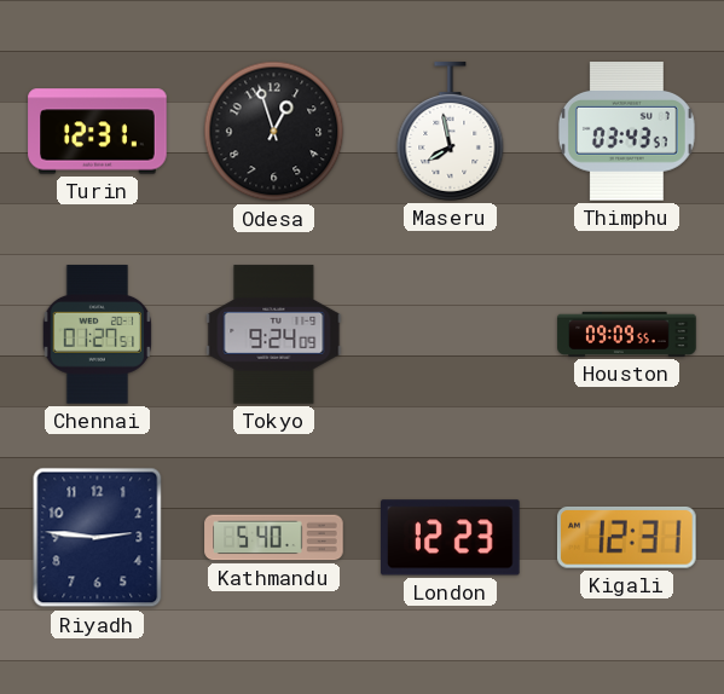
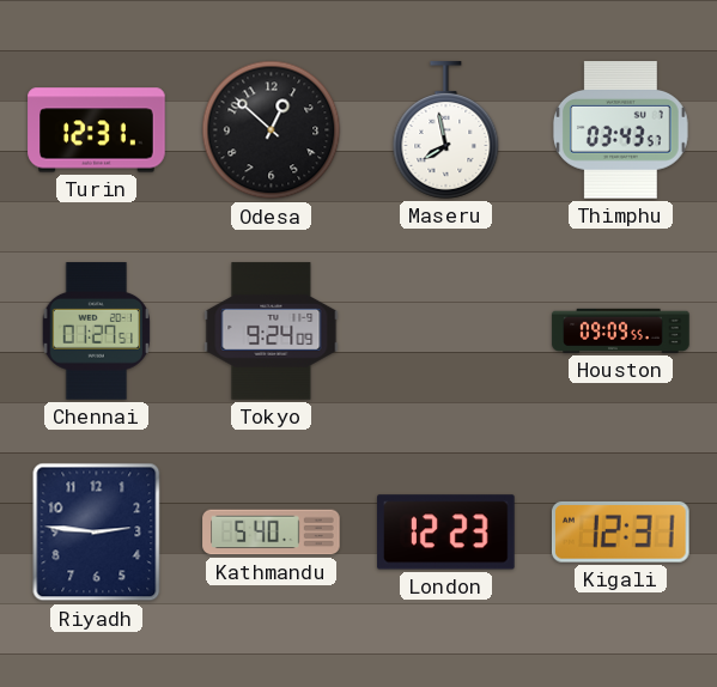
Odesa: 12:57 -> 12:52 (272, 130)
